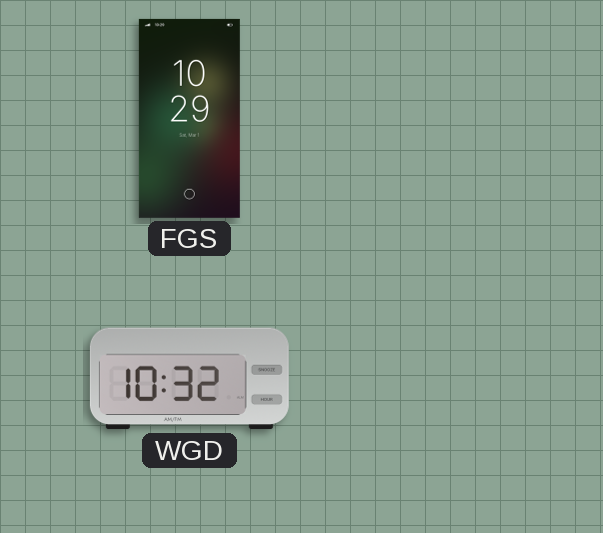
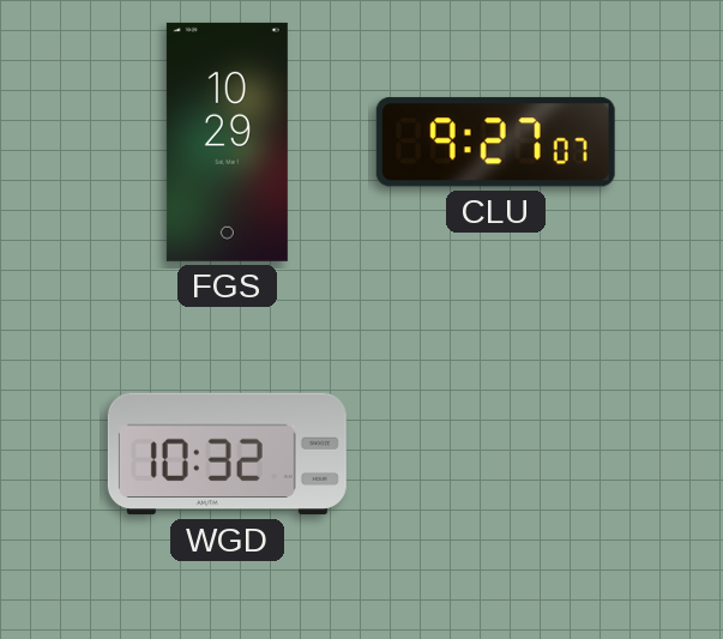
CLU: none -> 9:27 (495, 143)
